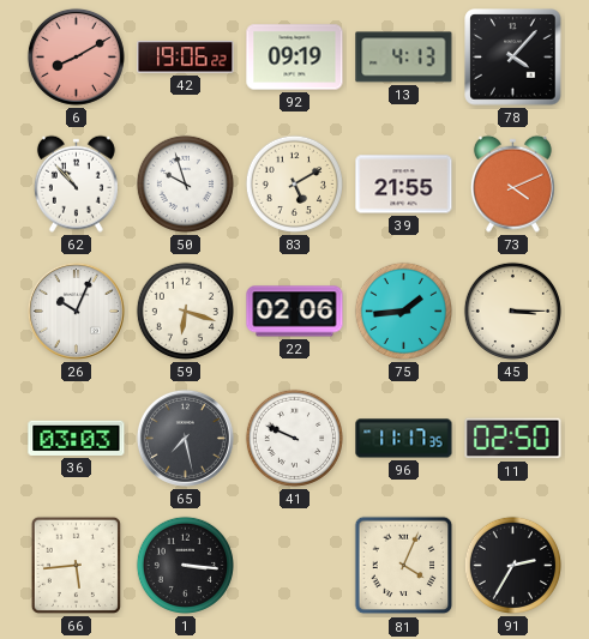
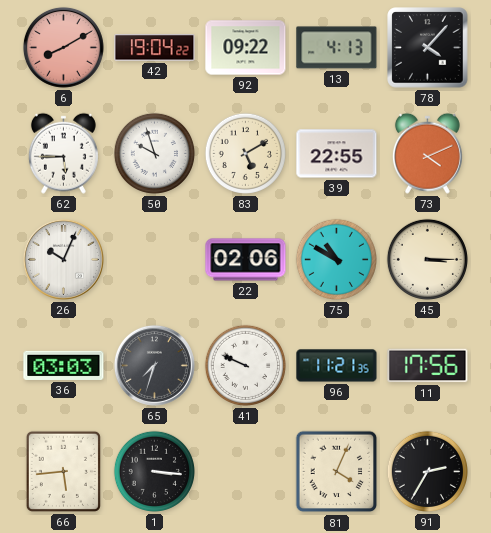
42: 19:06 -> 19:04 (155, 48)
92: 09:19 -> 09:22 (246, 48)
62: 10:53 -> 5:45 (63, 153)
39: 21:55 -> 22:55 (337, 154)
59: 6:18 -> none (185, 311)
75: 1:44 -> 10:50 (336, 259)
65: 7:28 -> 7:33 (154, 365)
96: 11:17 -> 11:21 (337, 366)
11: 02:50 -> 17:56 (428, 366)
